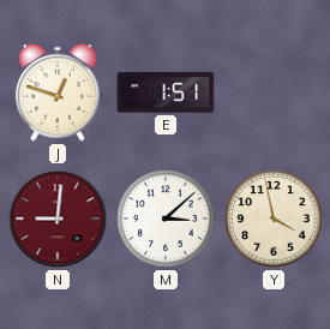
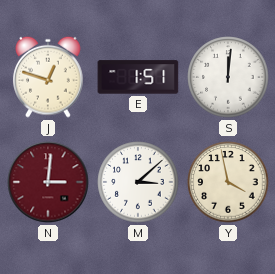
S: none -> 12:01 (228, 77)
N: 9:01 -> 3:01 (48, 182)
